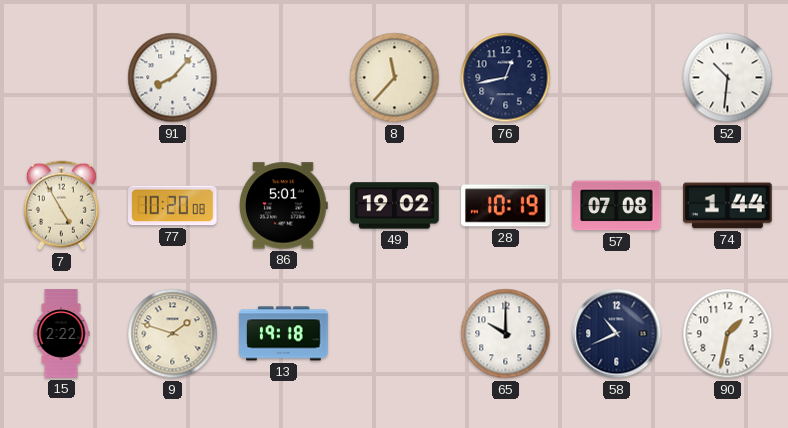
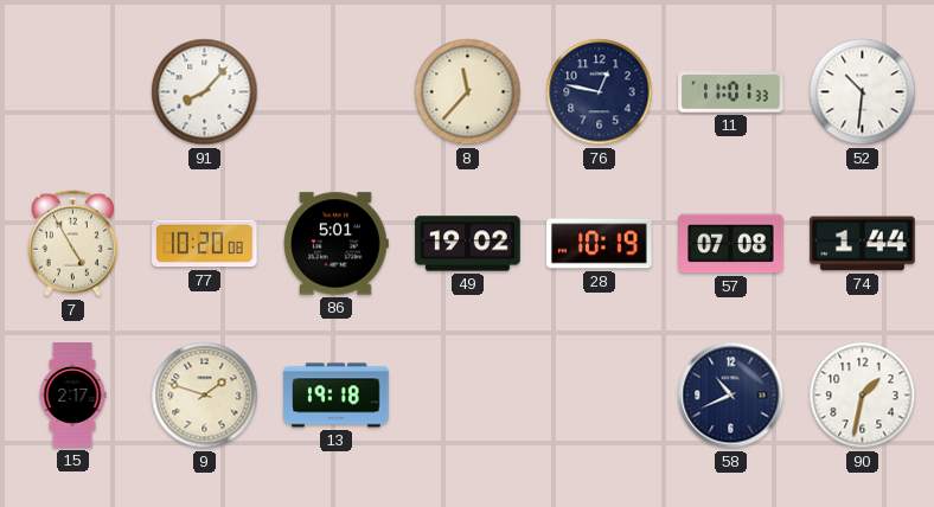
76: 12:43 -> 12:47 (600, 92)
11: none -> 11:01 (731, 92)
15: 2:22 -> 2:17 (72, 396)
65: 10:00 -> none (506, 334)
